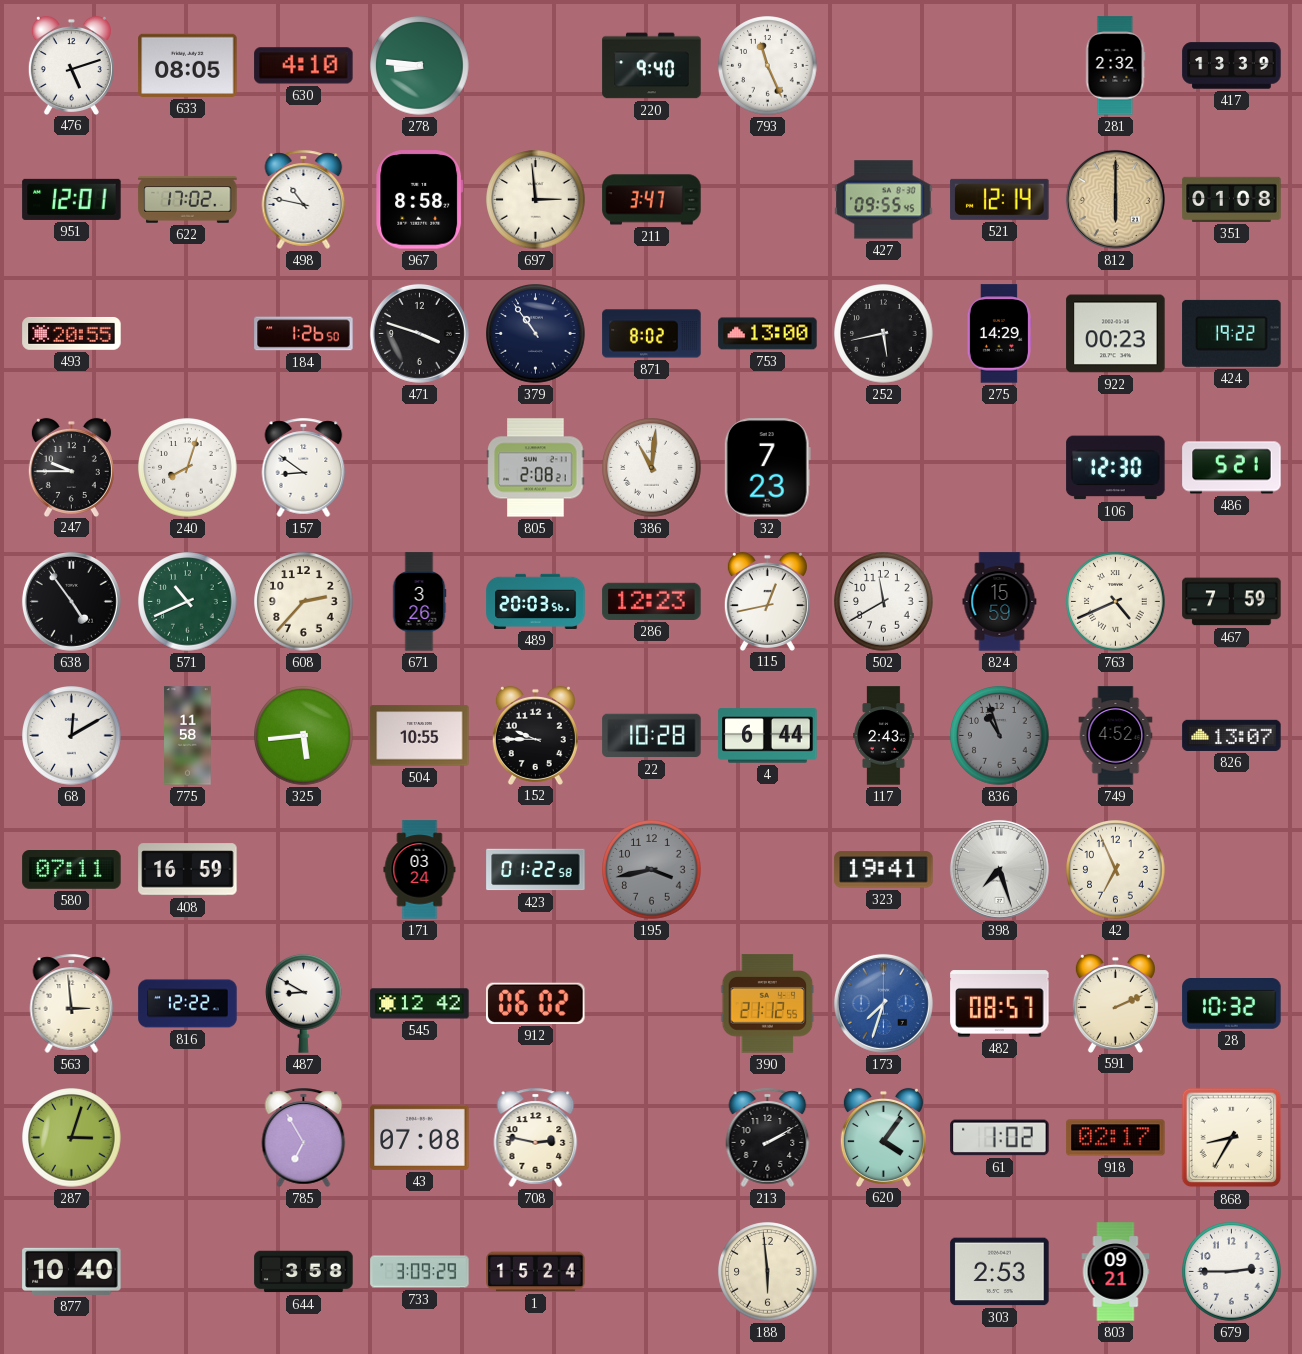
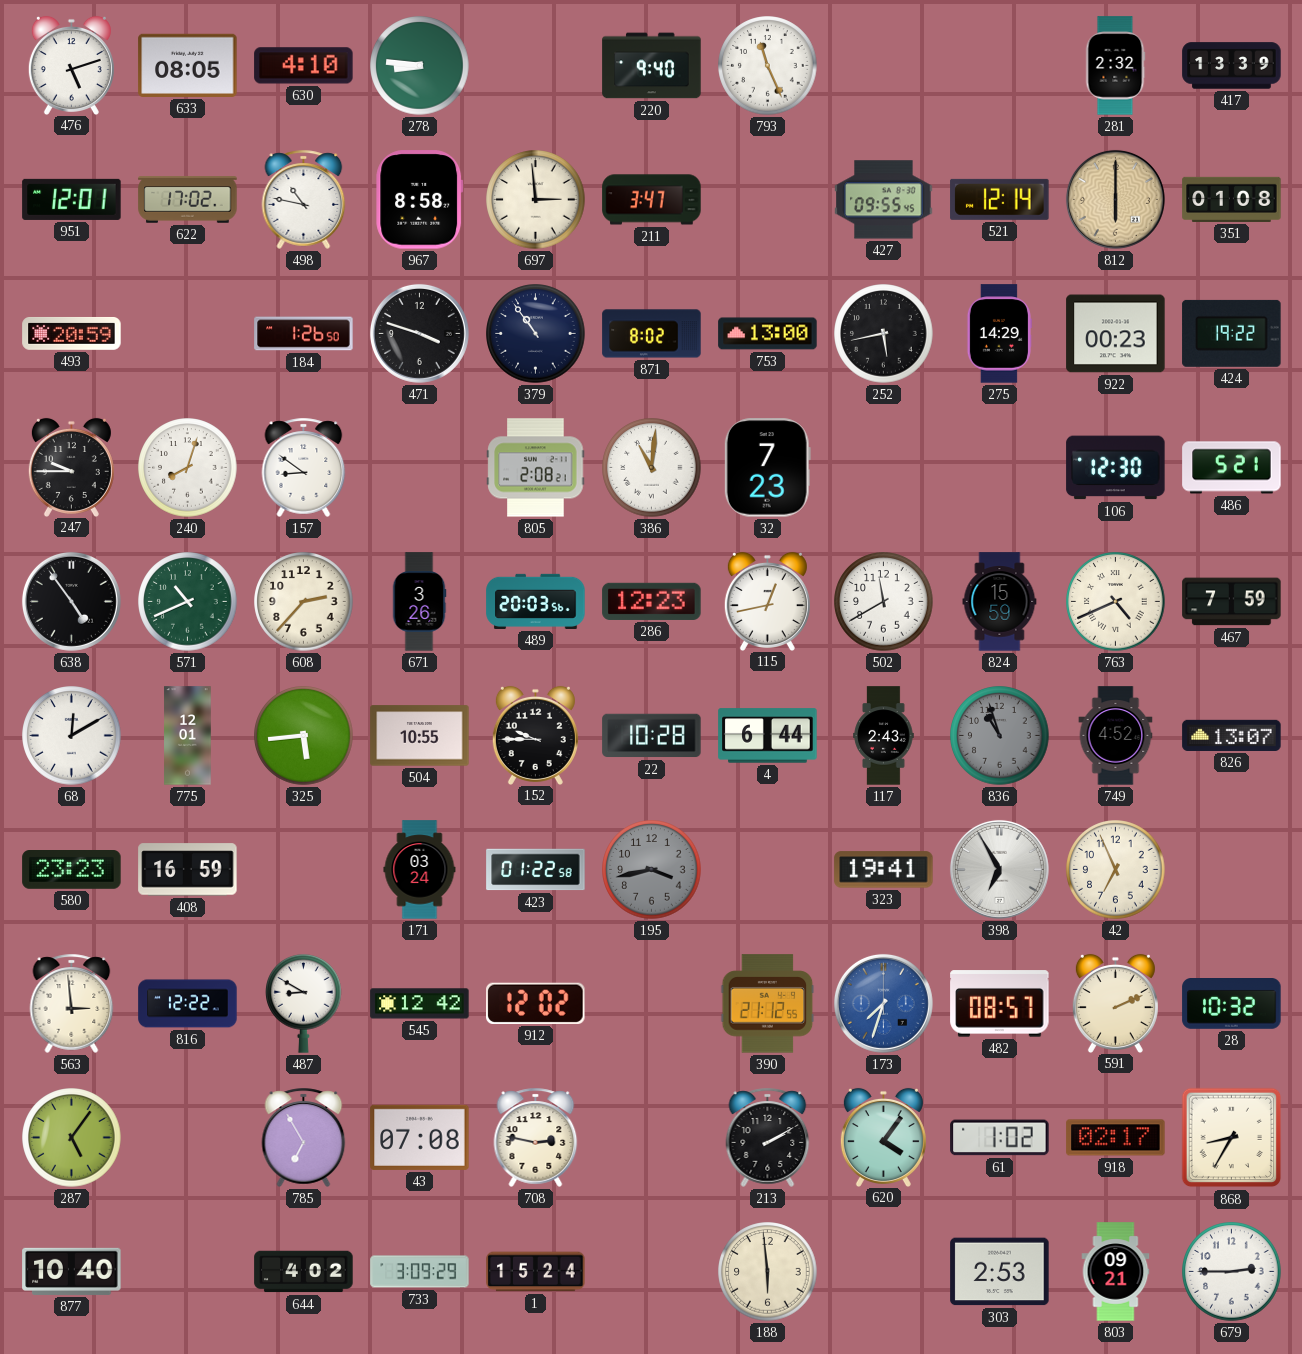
493: 20:55 -> 20:59 (72, 333)
775: 11:58 -> 12:01 (188, 736)
580: 07:11 -> 23:23 (72, 870)
398: 7:27 -> 6:55 (999, 869)
912: 06:02 -> 12:02 (536, 1003)
287: 3:03 -> 5:06 (72, 1138)
644: 3:58 -> 4:02 (304, 1272)
